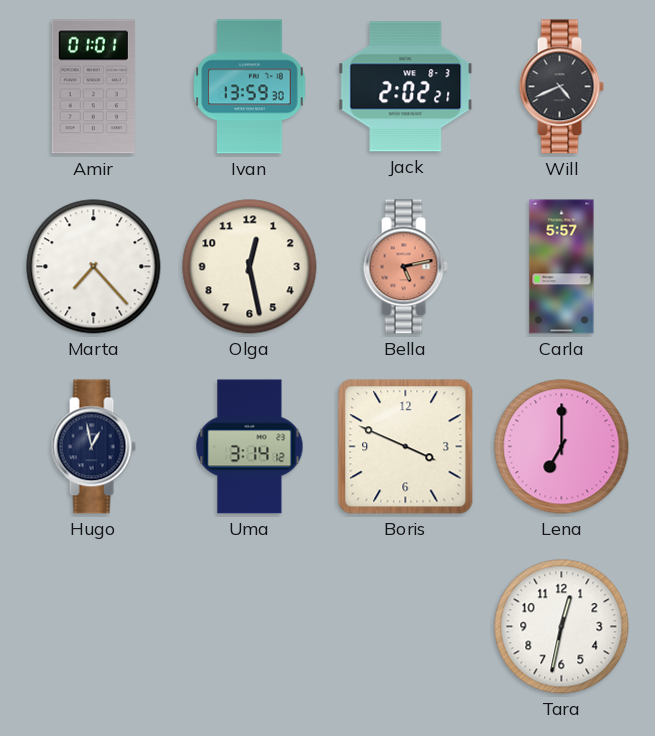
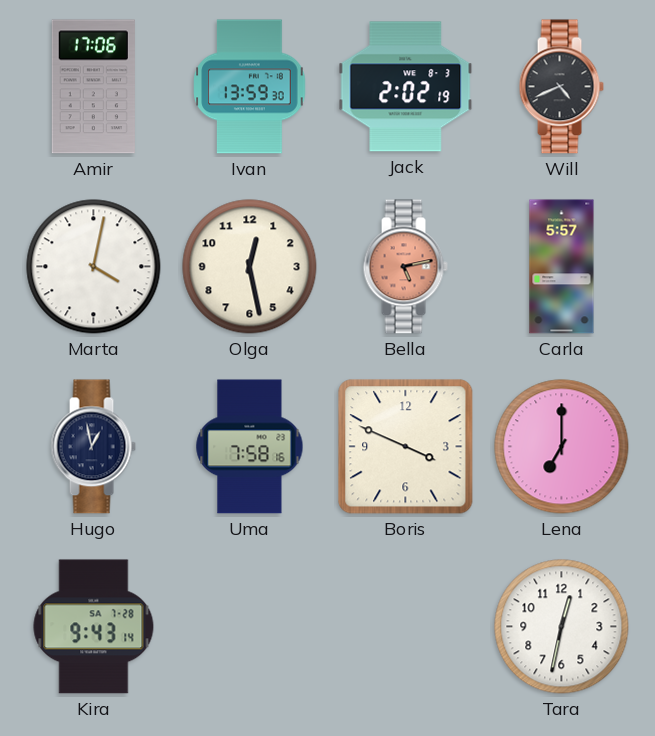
Amir: 01:01 -> 17:06 (93, 87)
Jack: 2:02:21 -> 2:02:19 (406, 87)
Marta: 7:23 -> 4:02 (94, 267)
Uma: 3:14 -> 7:58 (250, 447)
Kira: none -> 9:43 (94, 627)
